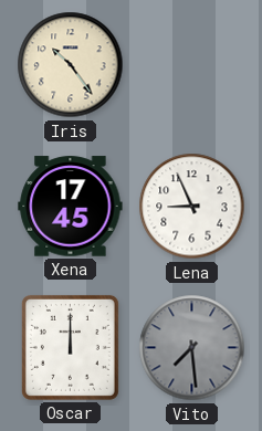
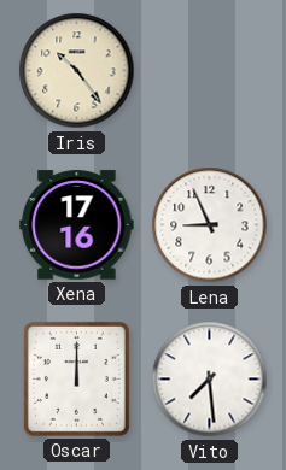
Xena: 17:45 -> 17:16 (77, 225)
Vito dial: grey -> white (210, 380)
